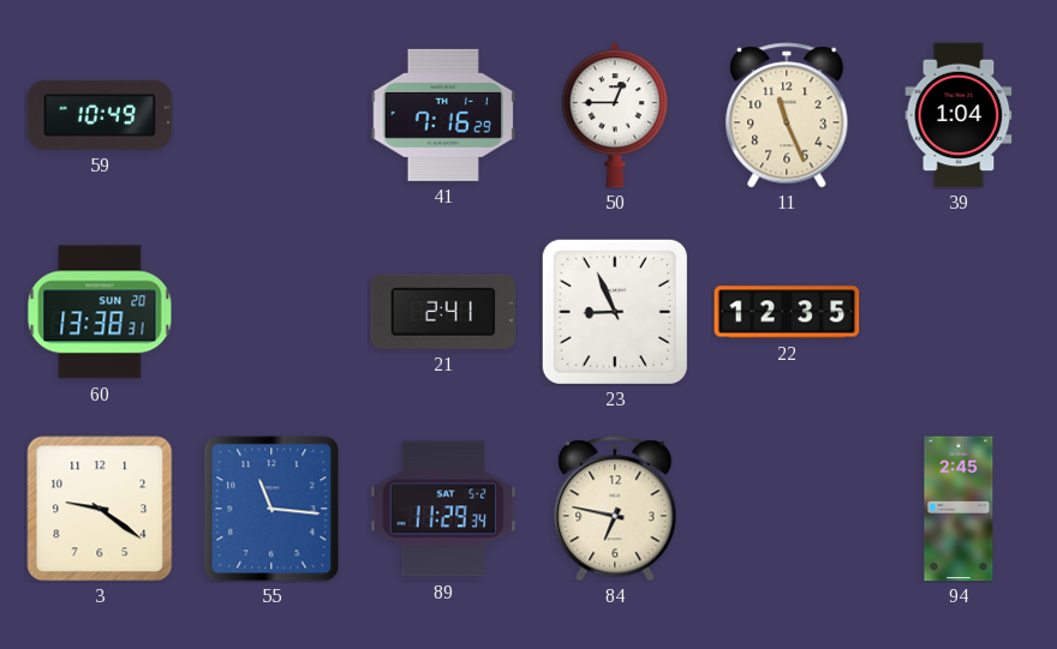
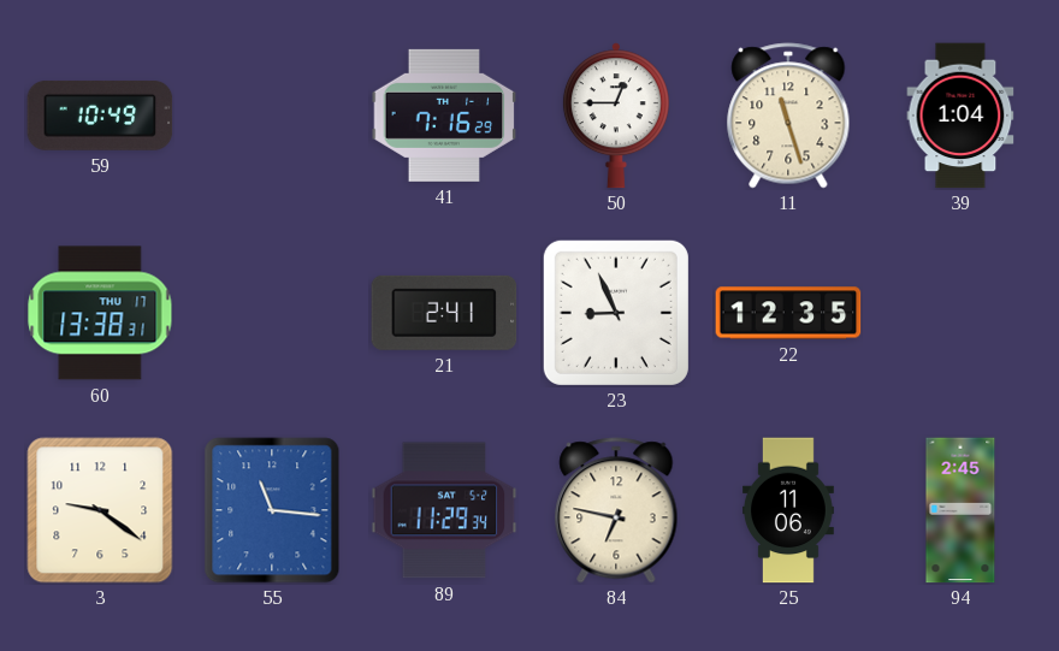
11: 11:26 -> 11:27 (788, 116)
60 date: SUN 20 -> THU 17 (100, 313)
25: none -> 11:06 (789, 510)
